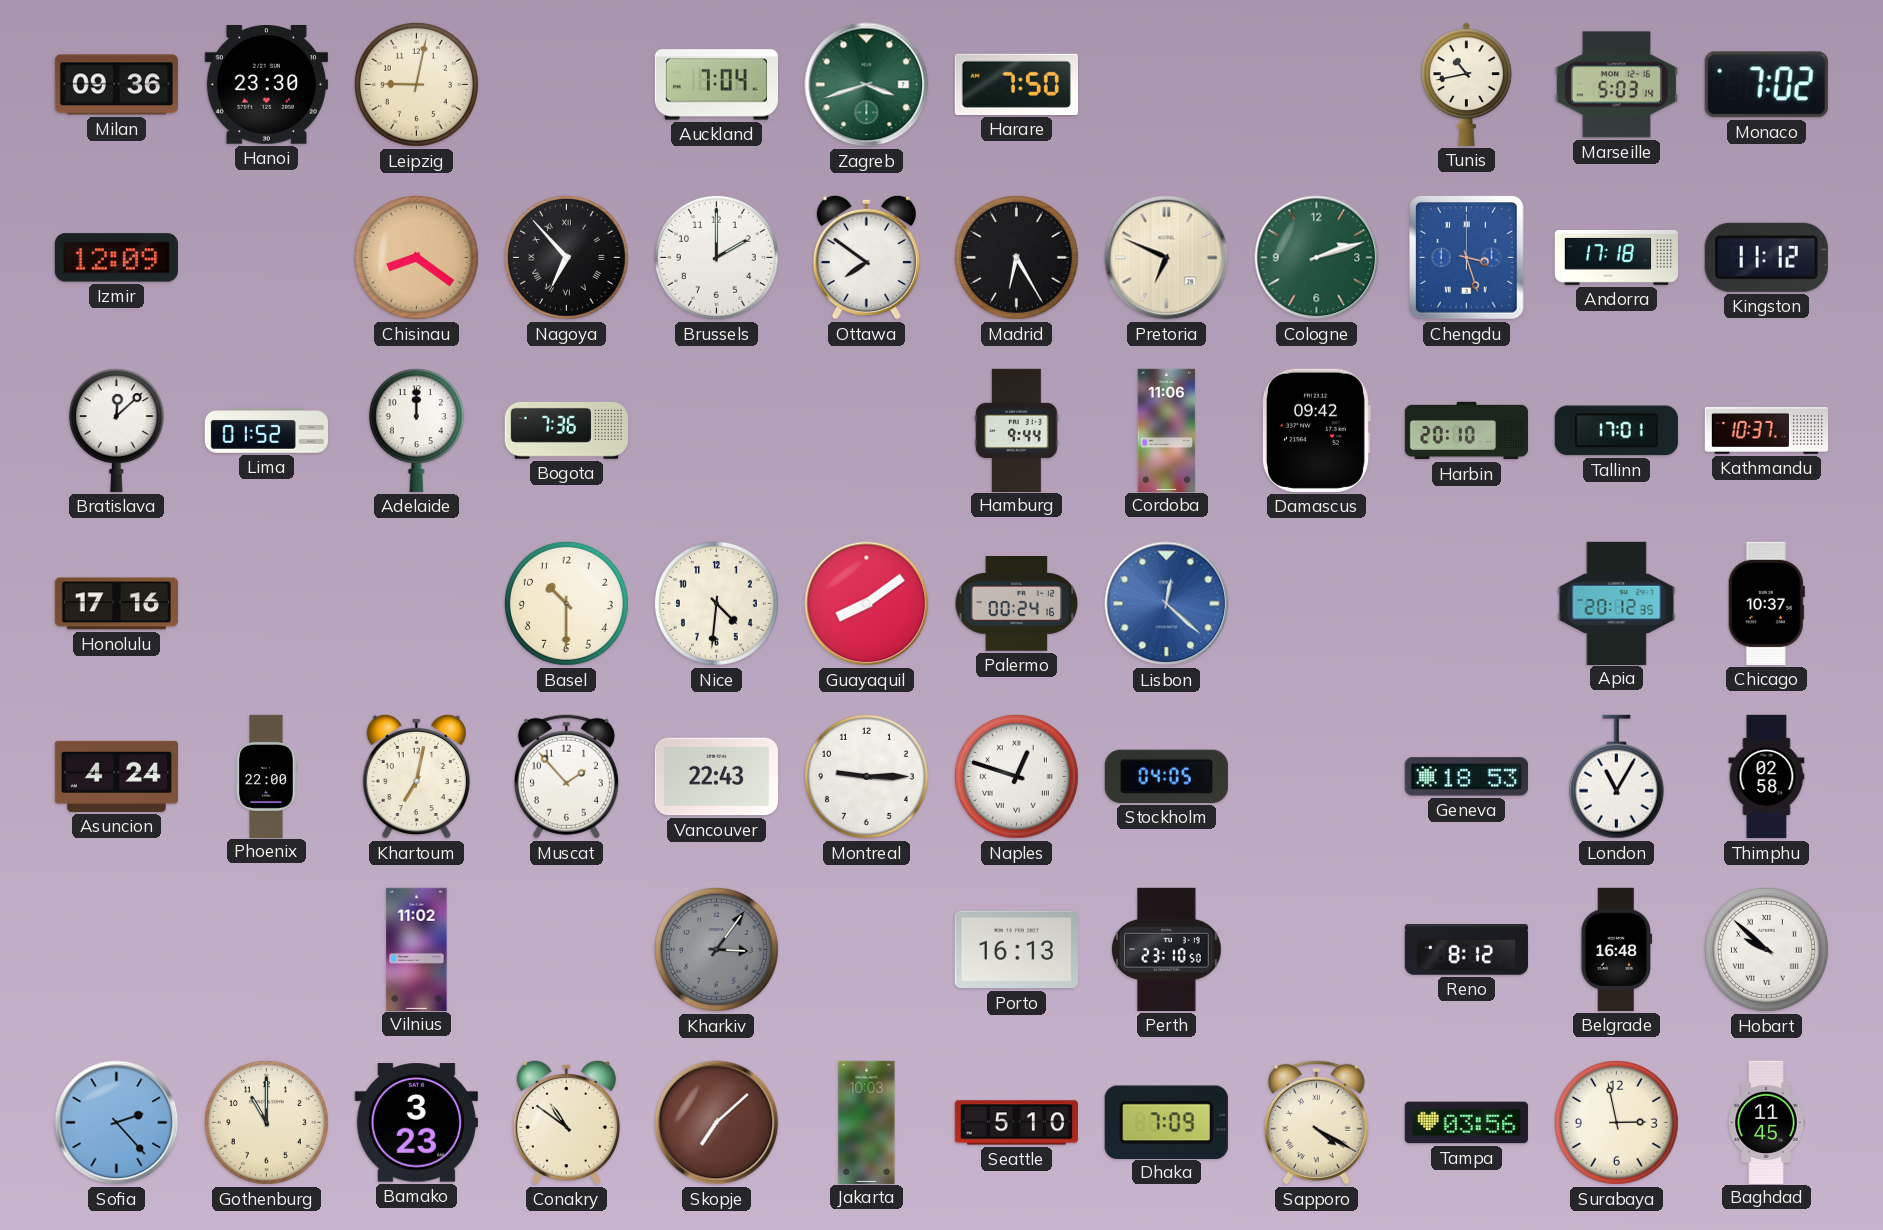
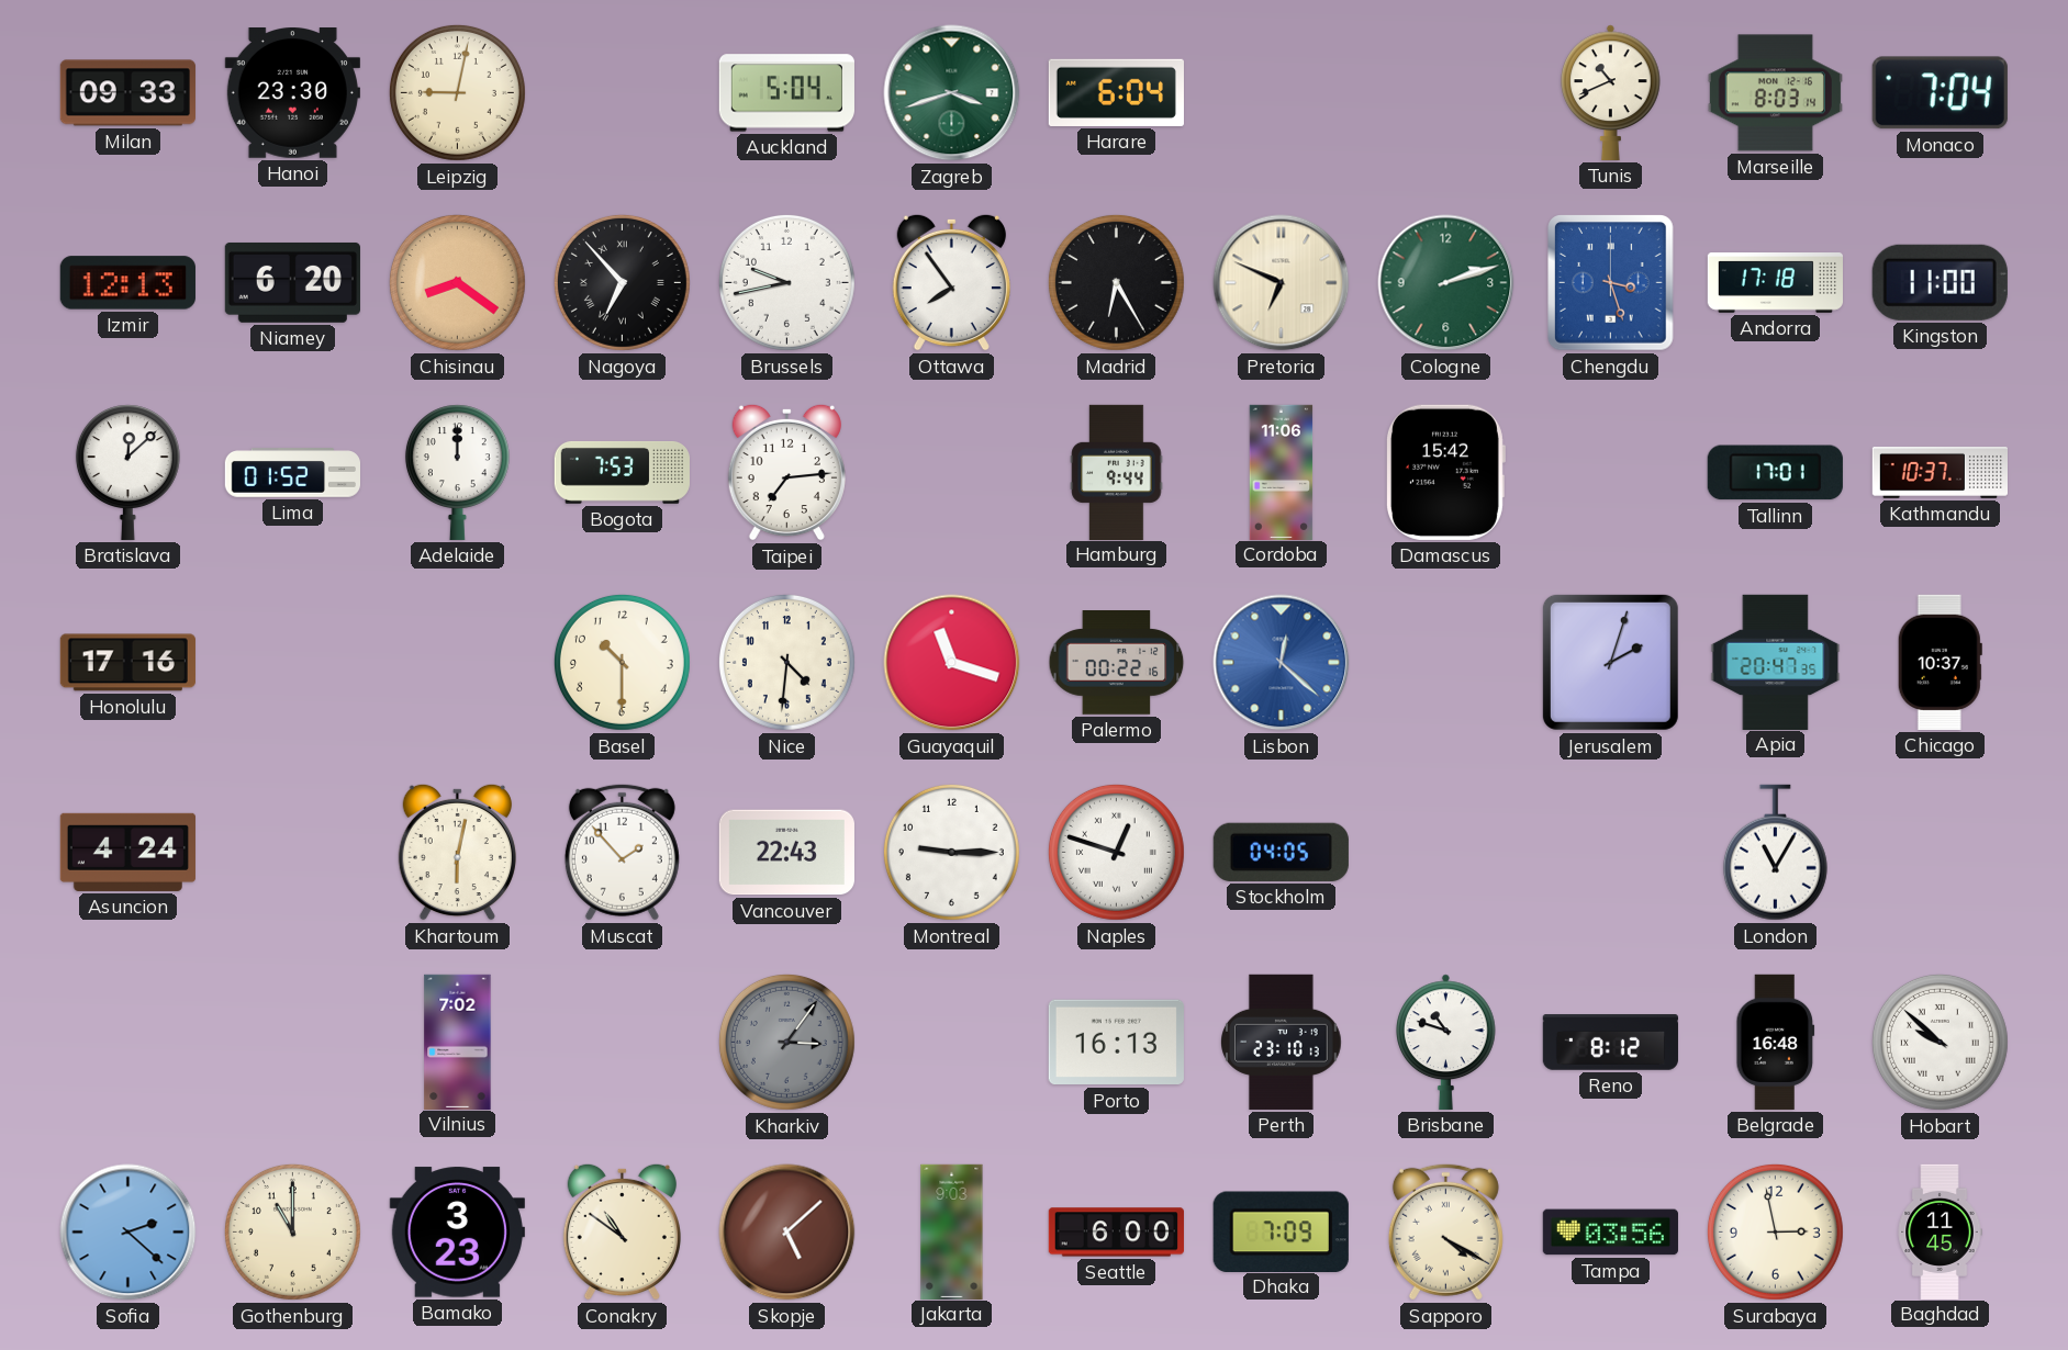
Milan: 09:36 -> 09:33 (127, 93)
Auckland: 7:04 -> 5:04 (786, 93)
Harare: 7:50 -> 6:04 (1116, 92)
Tunis: 10:43 -> 10:41 (1611, 92)
Marseille: 5:03 -> 8:03 (1775, 93)
Monaco: 7:02 -> 7:04 (1940, 93)
Izmir: 12:09 -> 12:13 (127, 283)
Niamey: none -> 6:20 (292, 282)
Brussels: 2:00 -> 9:43 (786, 282)
Ottawa: 7:51 -> 7:54 (951, 282)
Kingston: 11:12 -> 11:00 (1940, 282)
Bogota: 7:36 -> 7:53 (622, 472)
Taipei: none -> 7:14 (786, 472)
Damascus: 09:42 -> 15:42 (1445, 472)
Harbin: 20:10 -> none (1466, 431)
Guayaquil: 8:09 -> 11:18 (952, 663)
Palermo: 00:24 -> 00:22 (1117, 663)
Jerusalem: none -> 2:03 (1610, 662)
Apia: 20:12 -> 20:47 (1776, 662)
Phoenix: 22:00 -> none (266, 776)
Khartoum: 7:02 -> 6:02 (457, 852)
Geneva: 18:53 -> none (1466, 777)
Thimphu: 02:58 -> none (1767, 777)
Vilnius: 11:02 -> 7:02 (458, 1042)
Perth: 23:10:50 -> 23:10:13 (1282, 1042)
Brisbane: none -> 10:48 (1446, 1042)
Sofia: 2:23 -> 2:22 (128, 1233)
Skopje: 7:08 -> 5:08 (787, 1233)
Jakarta: 10:03 -> 9:03 (952, 1231)
Seattle: 5:10 -> 6:00 (1116, 1233)
